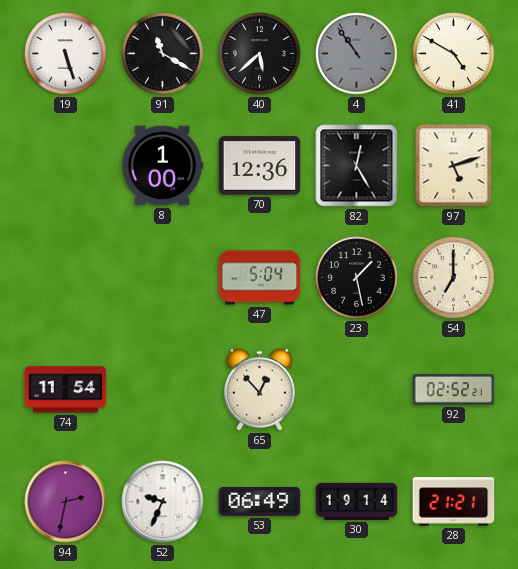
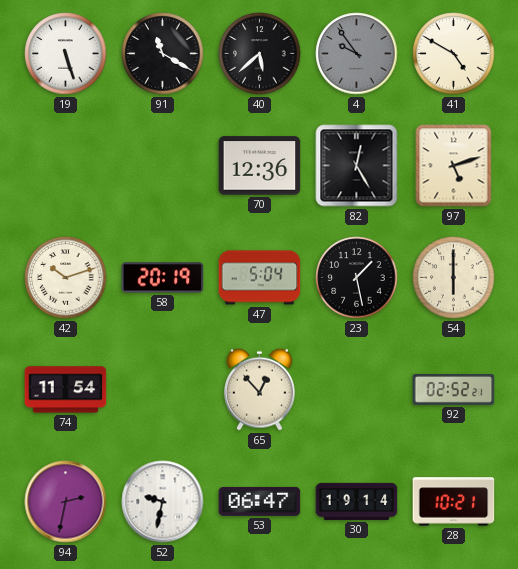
4: 10:54 -> 9:54 (357, 54)
8: 1:00 -> none (162, 166)
42: none -> 10:12 (66, 278)
58: none -> 20:19 (163, 278)
54: 7:00 -> 6:00 (454, 278)
52: 9:34 -> 9:32 (163, 502)
53: 06:49 -> 06:47 (260, 501)
28: 21:21 -> 10:21 (454, 502)
